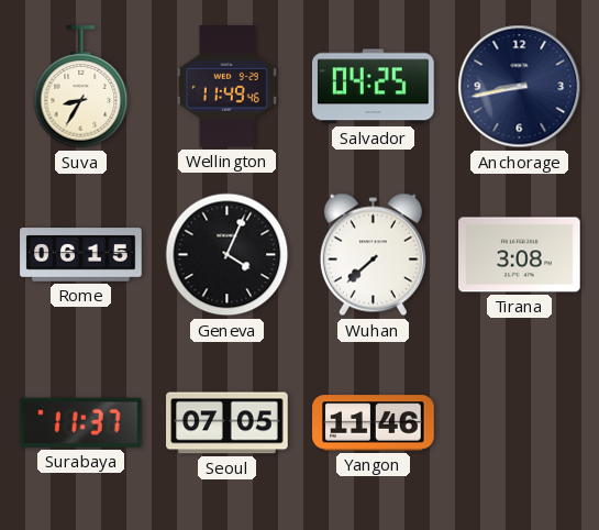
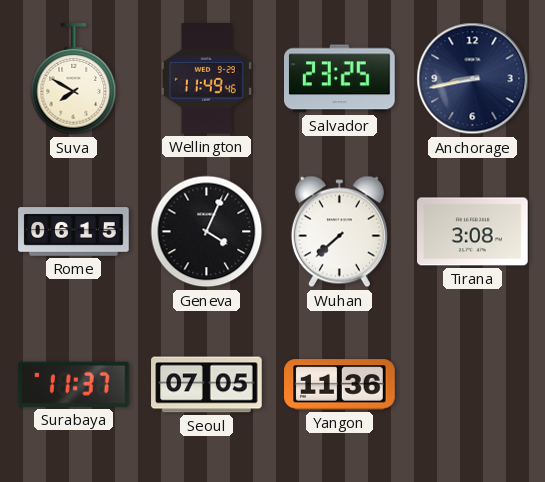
Suva: 8:35 -> 7:50 (74, 79)
Salvador: 04:25 -> 23:25 (340, 79)
Yangon: 11:46 -> 11:36 (340, 385)
